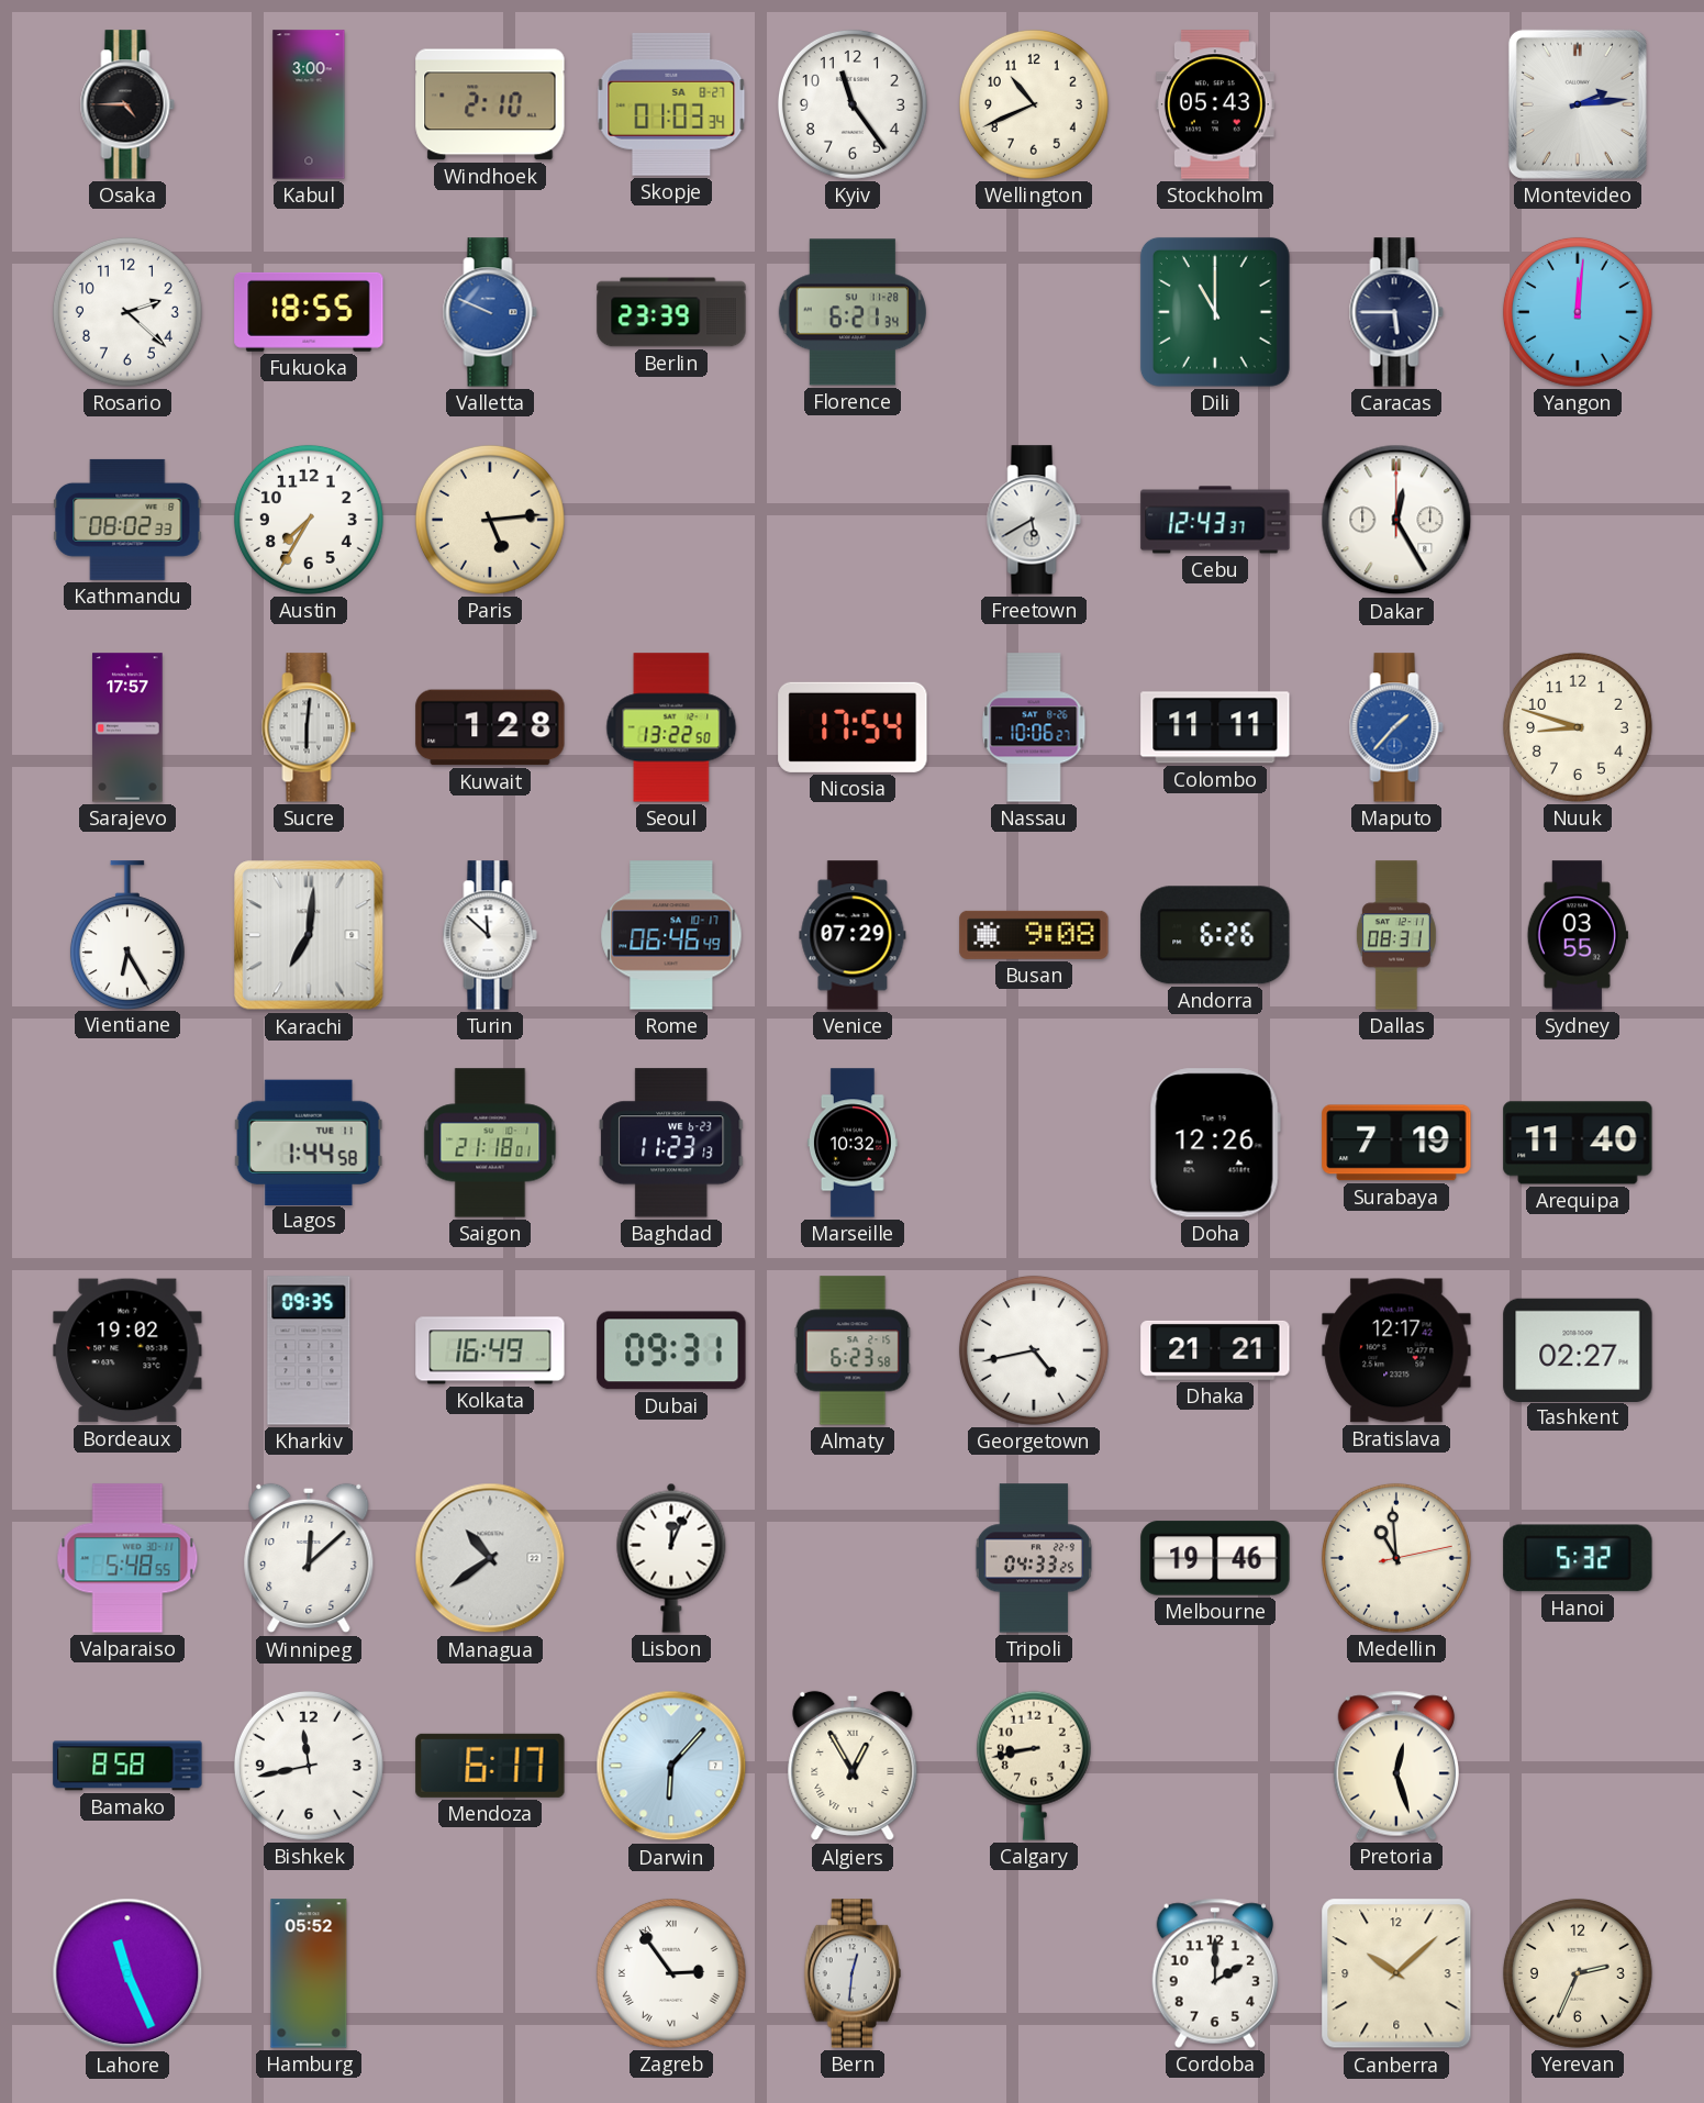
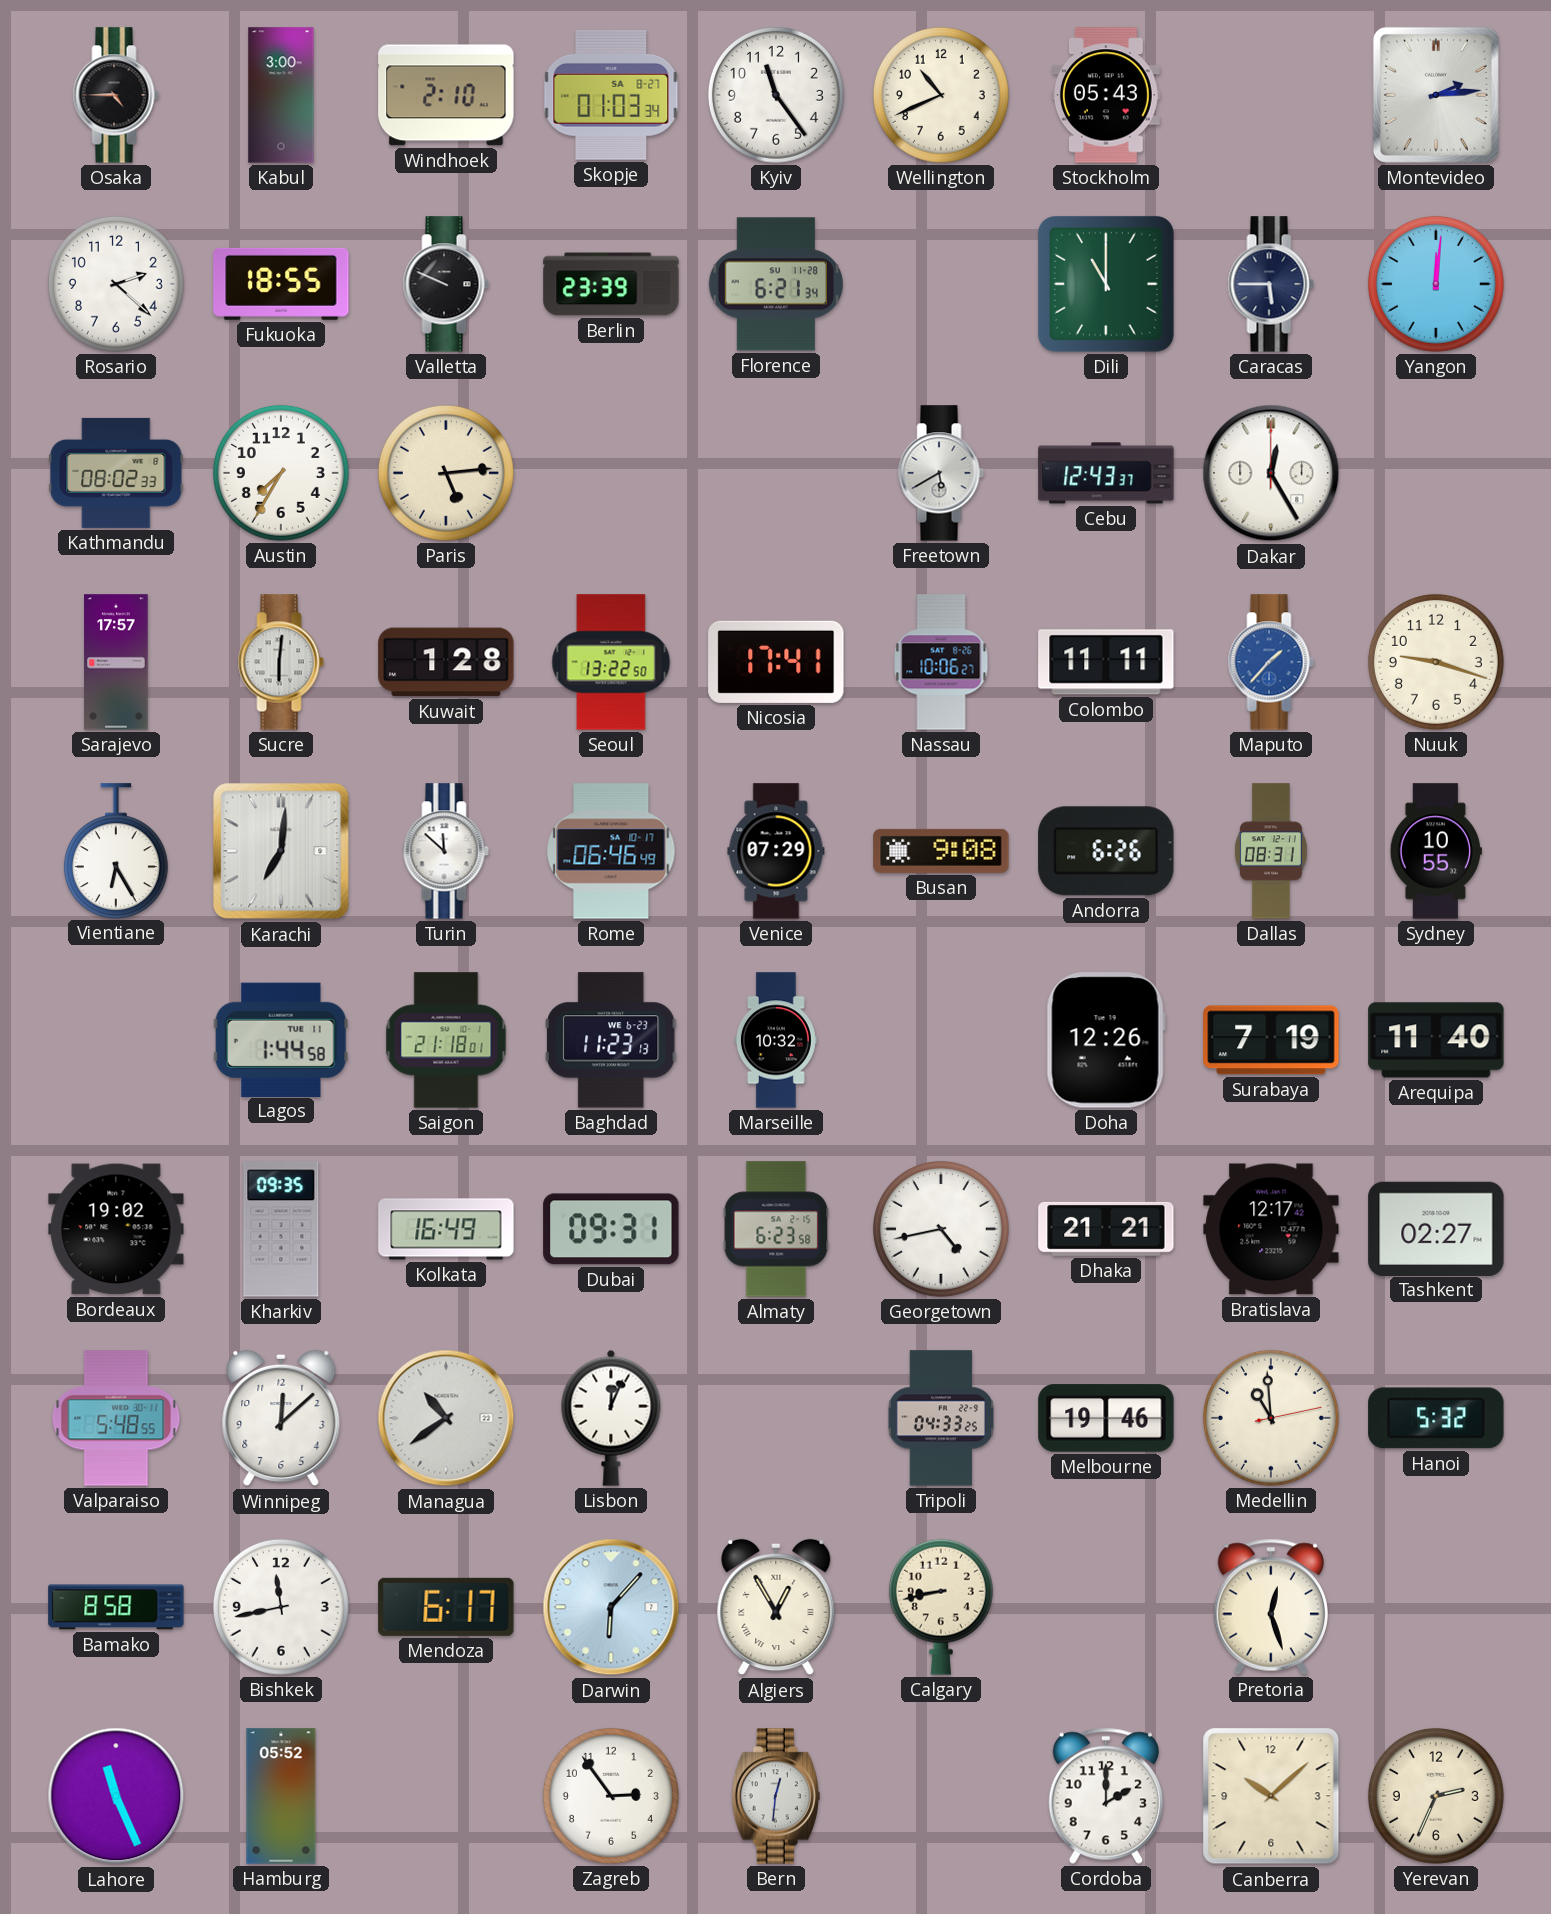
Valletta dial: blue -> black (446, 284)
Nicosia: 17:54 -> 17:41 (776, 662)
Nuuk: 8:48 -> 9:18 (1436, 662)
Sydney: 03:55 -> 10:55 (1436, 851)
Zagreb numerals: Roman -> Arabic (611, 1796)
